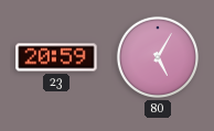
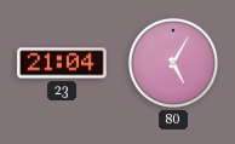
23: 20:59 -> 21:04 (62, 63)
